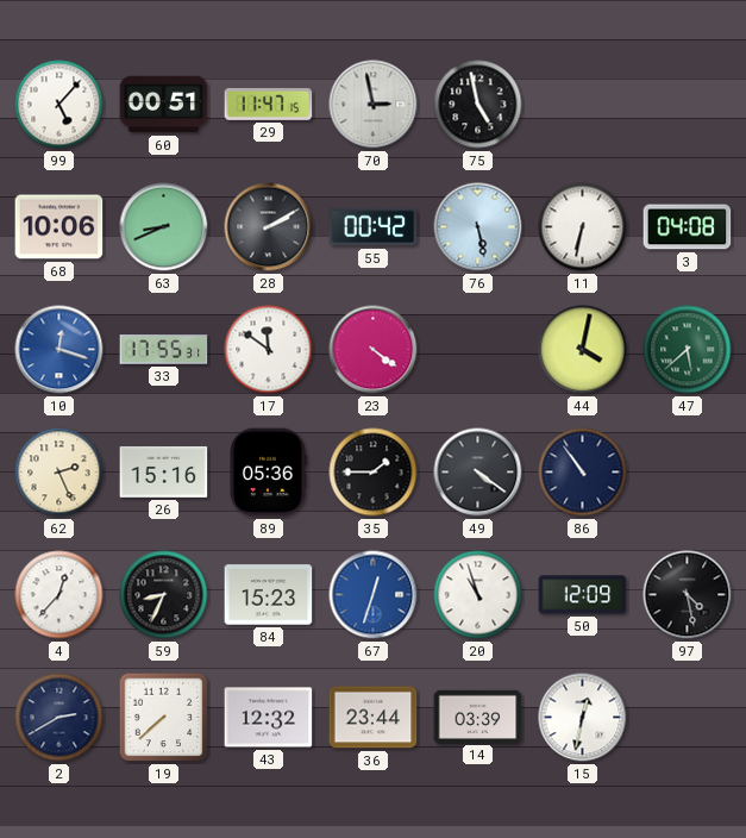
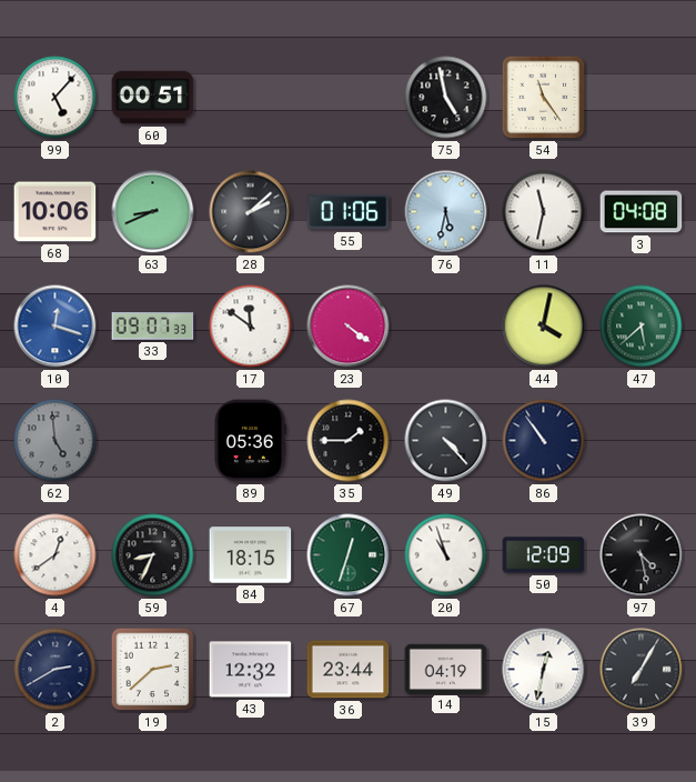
29: 11:47 -> none (269, 104)
70: 2:58 -> none (374, 105)
54: none -> 11:24 (544, 98)
28: 2:10 -> 2:08 (251, 212)
55: 00:42 -> 01:06 (349, 212)
76: 5:28 -> 5:32 (446, 212)
11: 6:32 -> 11:32 (544, 212)
33: 17:55 -> 09:07 (153, 327)
62: 2:26 -> 4:59 (56, 441)
62 dial: cream -> grey (56, 441)
26: 15:16 -> none (164, 473)
49: 4:21 -> 4:23 (446, 441)
4: 12:37 -> 12:39 (56, 555)
84: 15:23 -> 18:15 (251, 555)
67 dial: blue -> green (349, 555)
19: 7:38 -> 2:38 (153, 670)
14: 03:39 -> 04:19 (446, 669)
39: none -> 7:05 (642, 670)
